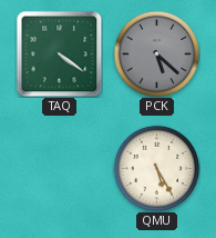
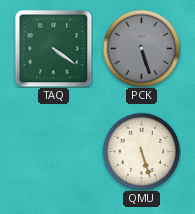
PCK: 5:22 -> 5:27 (141, 48)
QMU: 5:25 -> 5:27 (141, 151)
